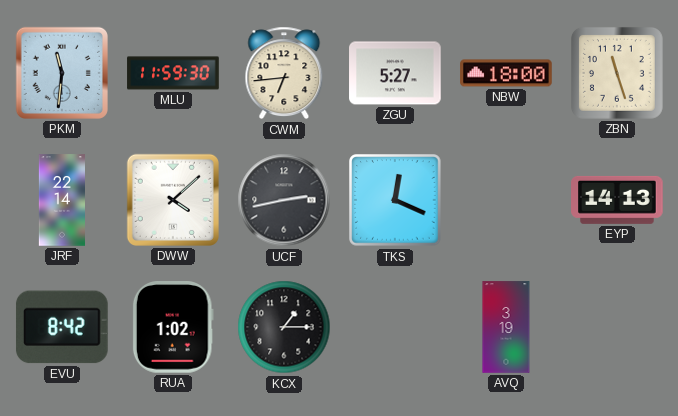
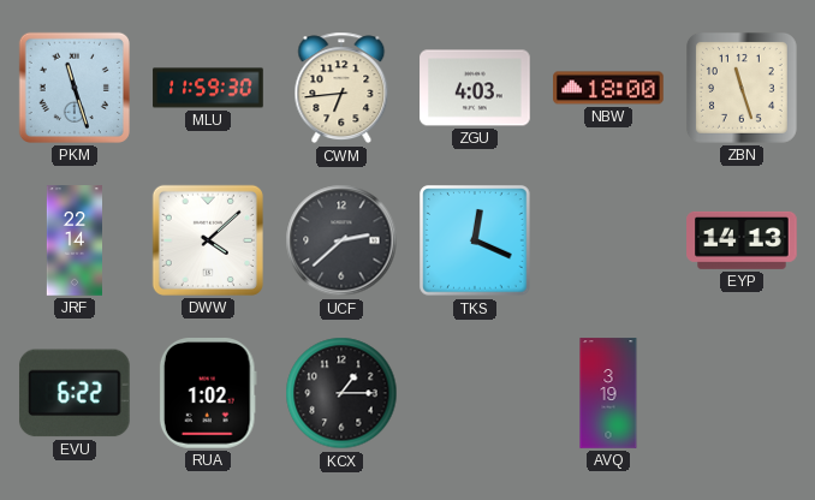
PKM: 11:31 -> 11:27 (75, 88)
ZGU: 5:27 -> 4:03 (475, 88)
UCF: 2:43 -> 2:38 (341, 240)
EVU: 8:42 -> 6:22 (75, 393)
